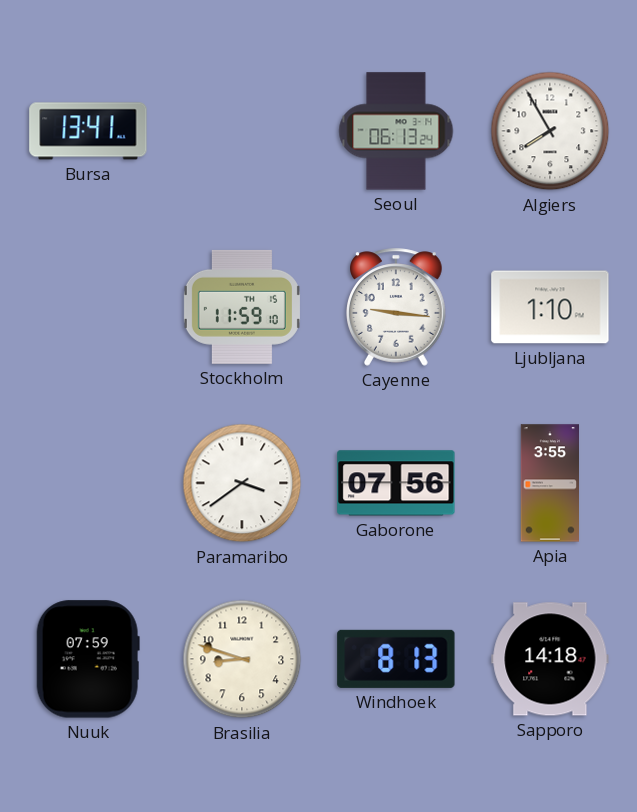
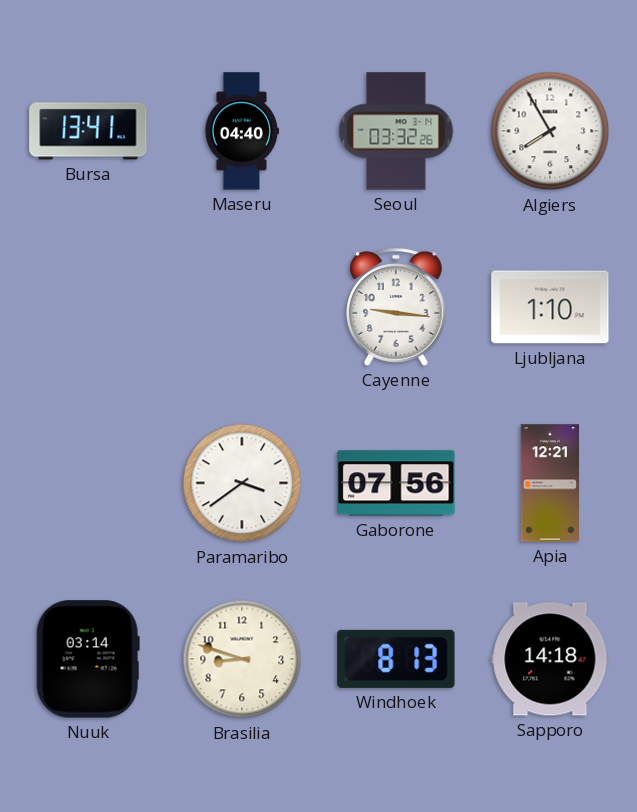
Maseru: none -> 04:40 (242, 131)
Seoul: 06:13 -> 03:32 (396, 131)
Stockholm: 11:59 -> none (242, 307)
Apia: 3:55 -> 12:21 (549, 483)
Nuuk: 07:59 -> 03:14 (88, 659)
